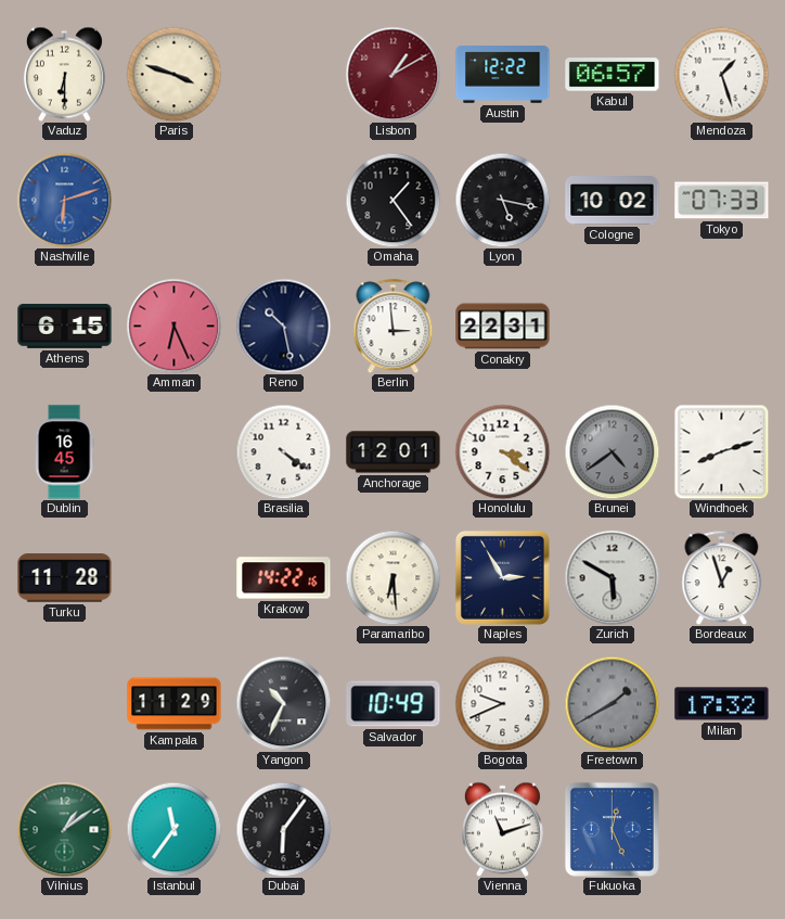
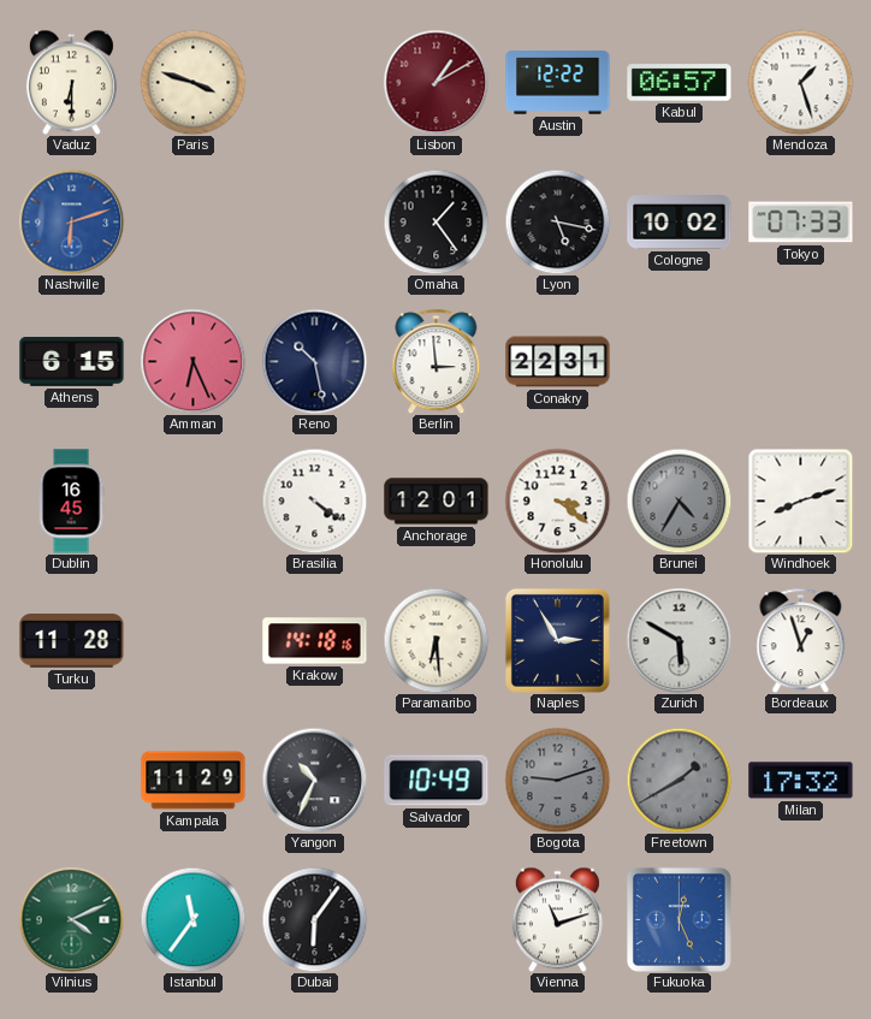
Brunei: 4:39 -> 4:35 (679, 500)
Krakow: 14:22 -> 14:18 (315, 641)
Bogota: 9:41 -> 9:12 (557, 780)
Bogota dial: white -> grey (557, 780)
Vilnius: 1:09 -> 4:11 (71, 919)
